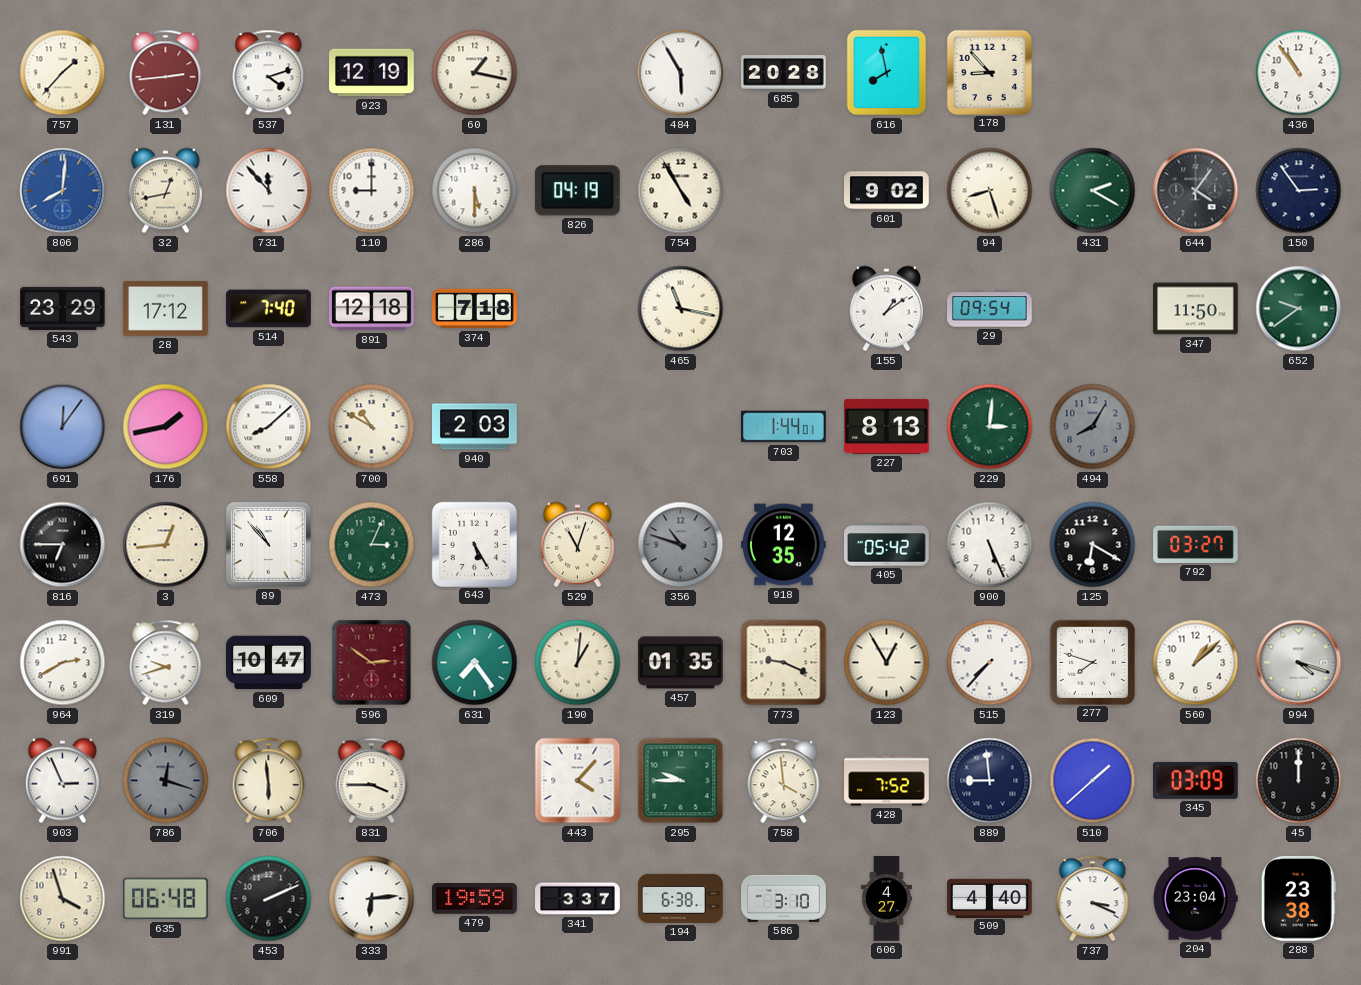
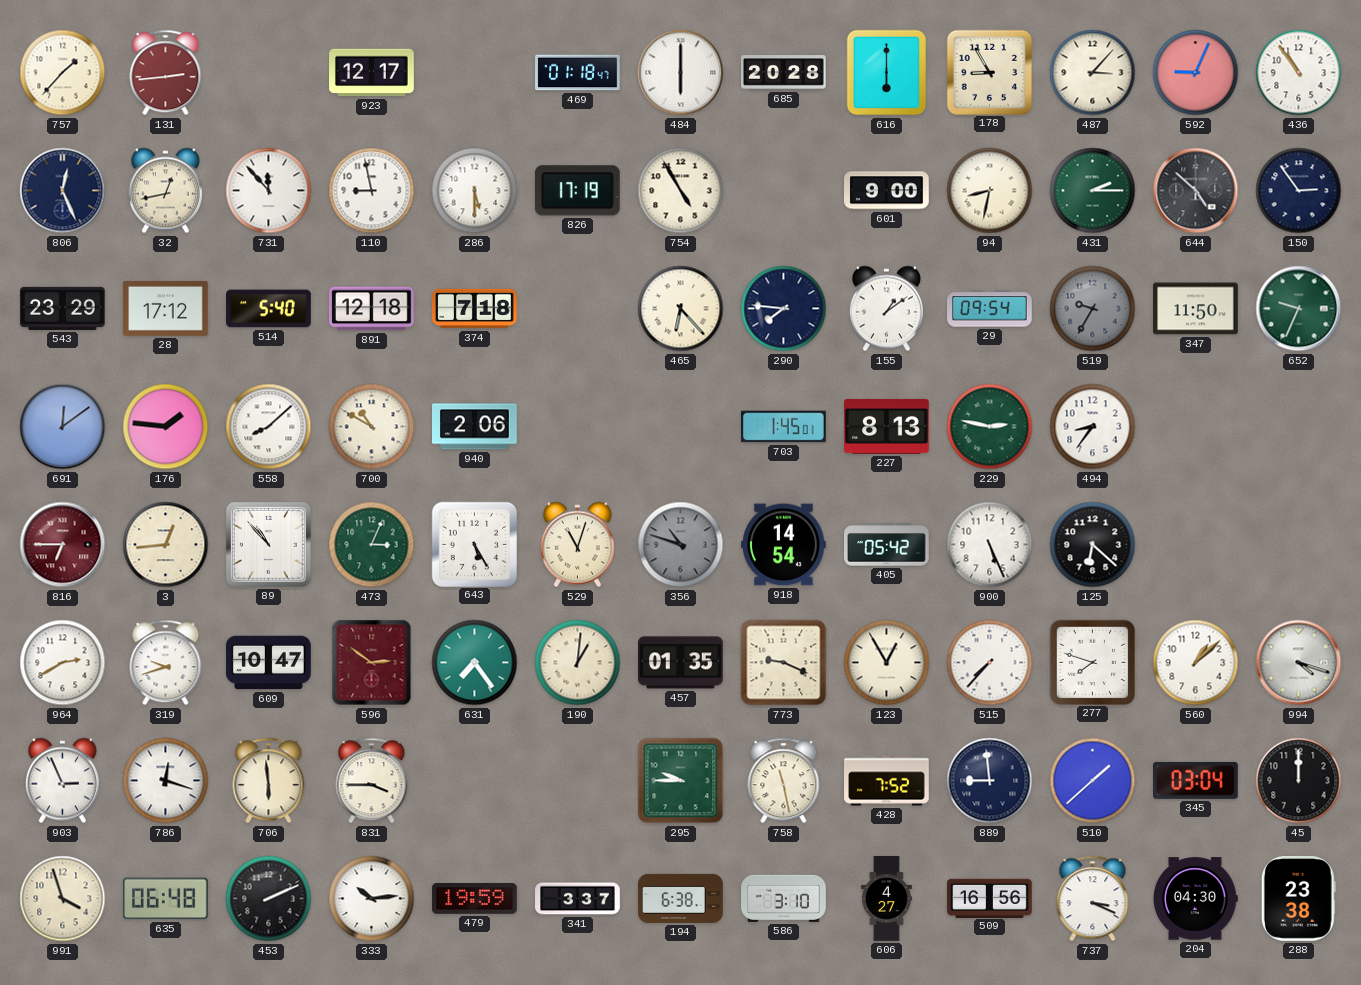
537: 4:12 -> none (269, 73)
923: 12:19 -> 12:17 (372, 73)
60: 1:17 -> none (475, 73)
469: none -> 01:18 (578, 73)
484: 5:55 -> 6:00 (681, 73)
616: 7:58 -> 6:00 (887, 73)
178: 8:53 -> 8:55 (989, 72)
487: none -> 3:07 (1093, 73)
592: none -> 9:04 (1196, 73)
806: 8:01 -> 12:26 (63, 191)
806 dial: blue -> navy (63, 191)
110: 9:00 -> 8:58 (372, 191)
826: 04:19 -> 17:19 (577, 191)
601: 9:02 -> 9:00 (887, 191)
94: 8:27 -> 8:32 (990, 191)
431: 2:20 -> 2:15 (1093, 191)
644: 4:06 -> 4:52 (1196, 191)
514: 7:40 -> 5:40 (269, 309)
465: 11:17 -> 6:23 (681, 309)
290: none -> 7:46 (784, 309)
519: none -> 9:35 (1093, 309)
652: 9:39 -> 9:34 (1299, 309)
691: 12:06 -> 12:09 (63, 427)
176: 1:43 -> 1:46 (166, 427)
940: 2:03 -> 2:06 (475, 427)
703: 1:44 -> 1:45 (784, 427)
229: 3:01 -> 2:47 (990, 427)
494: 8:05 -> 8:36 (1093, 427)
494 dial: grey -> white (1093, 427)
816 dial: black -> burgundy (63, 545)
918: 12:35 -> 14:54 (784, 545)
125: 6:20 -> 6:22 (1093, 545)
792: 03:27 -> none (1196, 544)
786 dial: grey -> white (166, 781)
443: 4:07 -> none (578, 781)
758: 3:59 -> 11:28 (784, 781)
345: 03:09 -> 03:04 (1196, 780)
333: 6:14 -> 10:14 (372, 899)
509: 4:40 -> 16:56 (990, 898)
204: 23:04 -> 04:30 (1196, 899)
